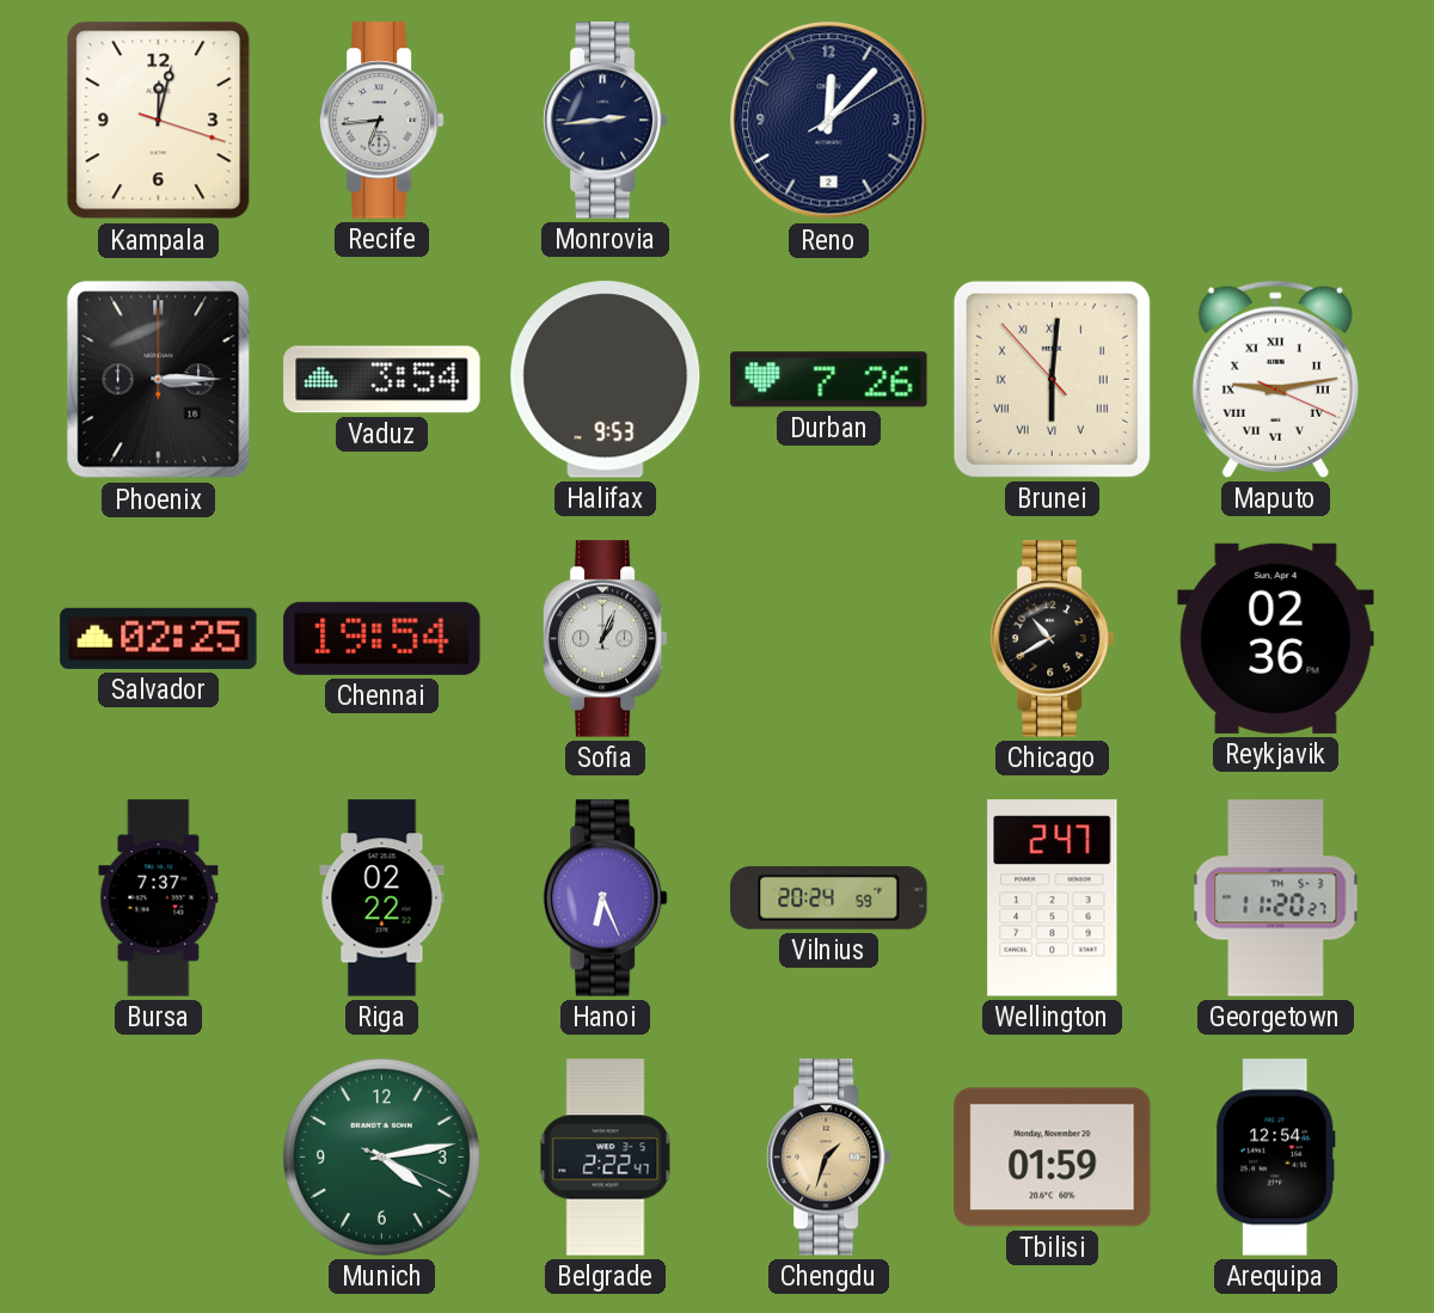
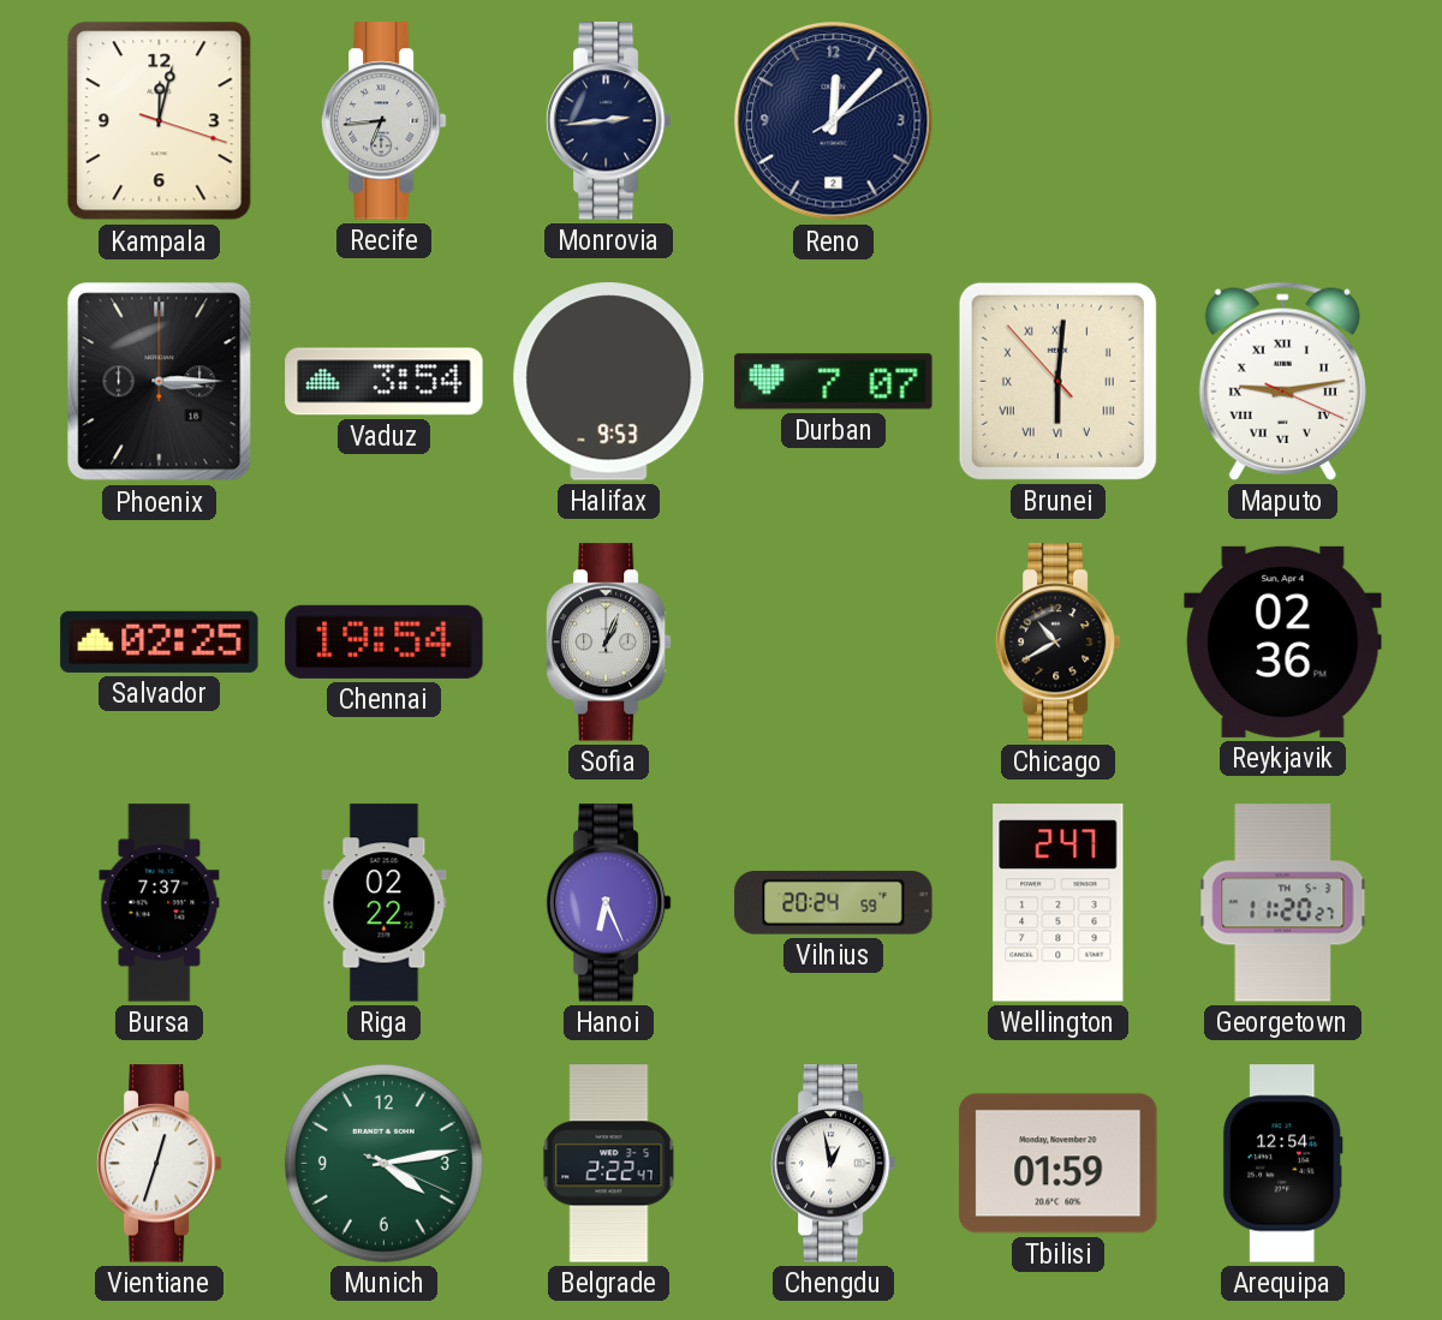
Durban: 7:26 -> 7:07 (834, 382)
Vientiane: none -> 12:33 (159, 1164)
Chengdu: 1:33 -> 12:58 (833, 1164)
Chengdu dial: champagne -> white (833, 1164)
